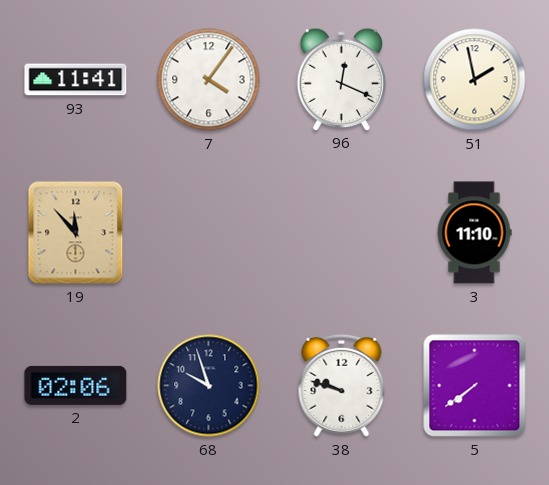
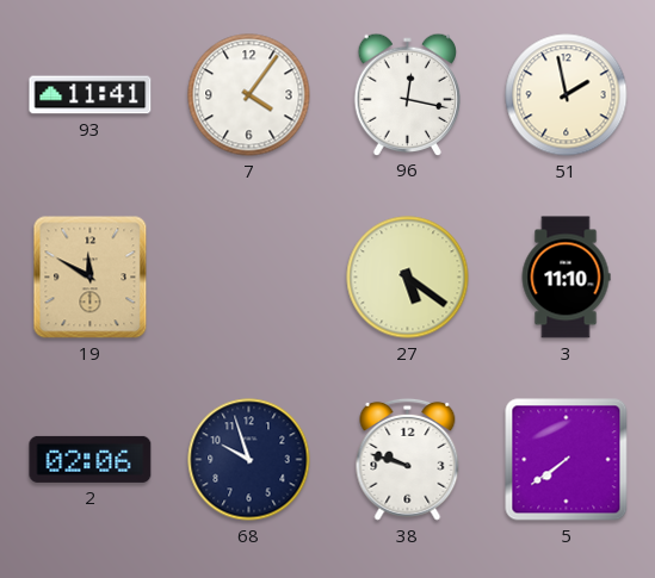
96: 12:19 -> 12:17 (407, 94)
19: 11:53 -> 11:50 (91, 278)
27: none -> 5:21 (408, 278)
